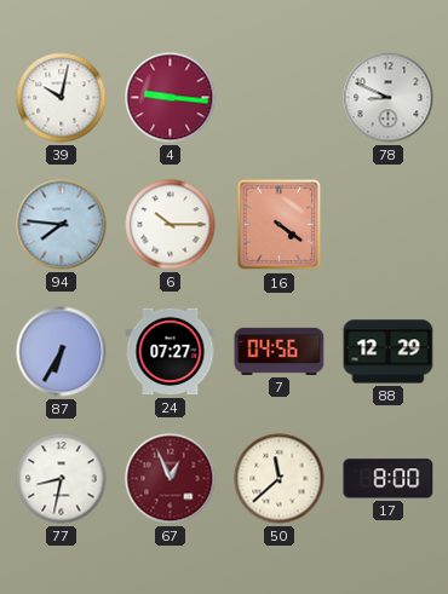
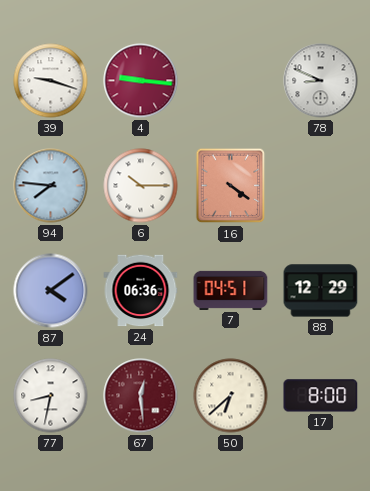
39: 10:02 -> 9:18 (51, 81)
87: 6:35 -> 4:09 (51, 291)
24: 07:27 -> 06:36 (141, 291)
7: 04:56 -> 04:51 (231, 290)
67: 12:56 -> 12:29 (141, 396)
50: 11:38 -> 6:38 (231, 396)
